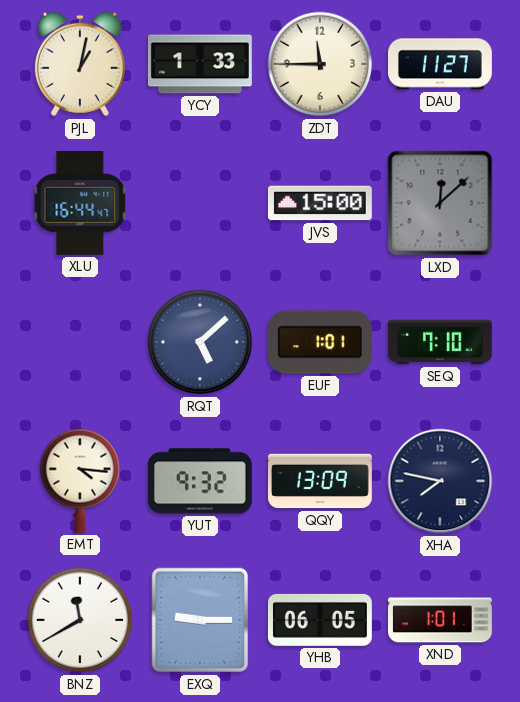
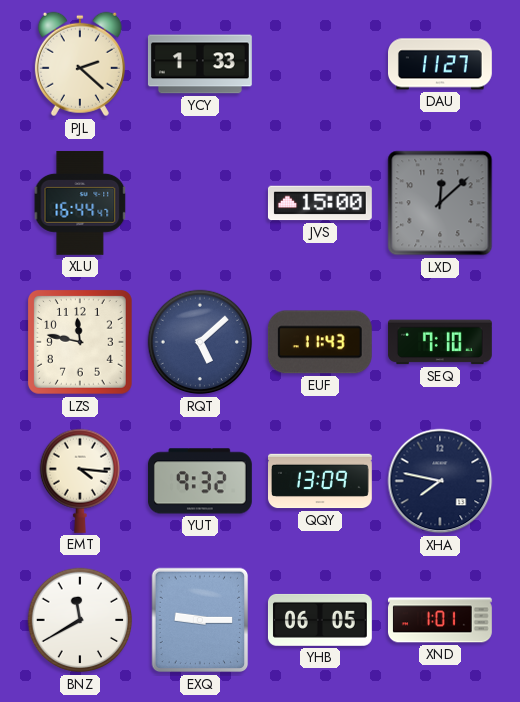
PJL: 1:02 -> 2:22 (80, 64)
ZDT: 11:45 -> none (320, 64)
LZS: none -> 11:47 (80, 342)
EUF: 1:01 -> 11:43 (320, 342)
